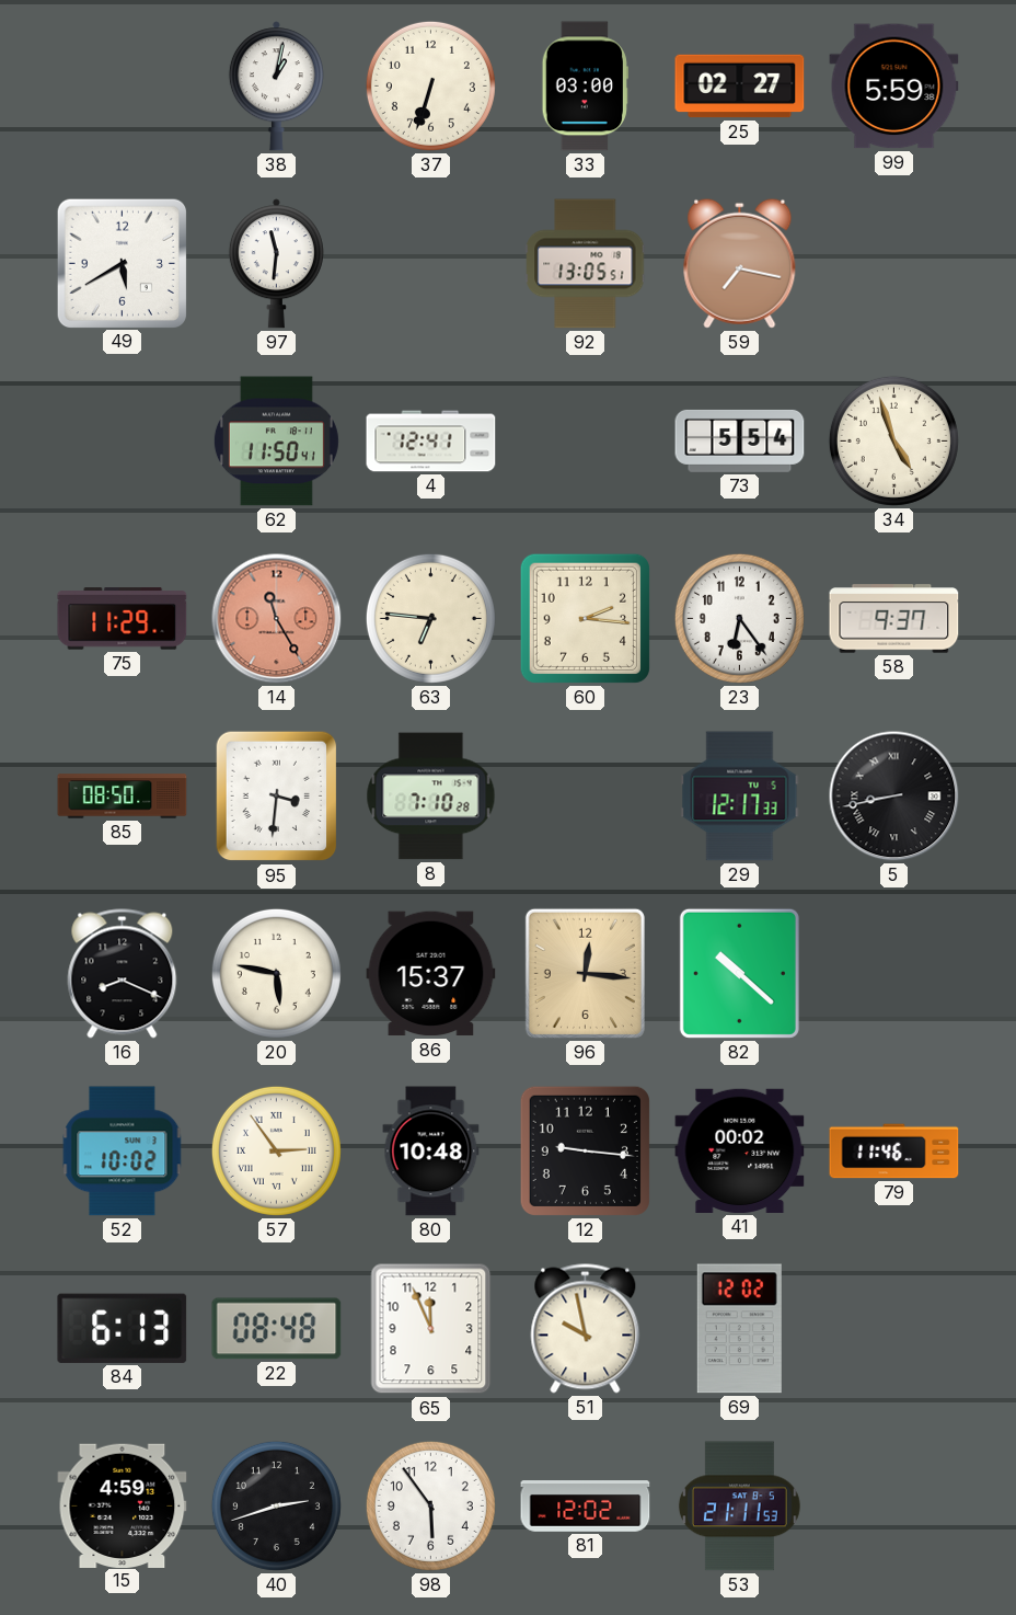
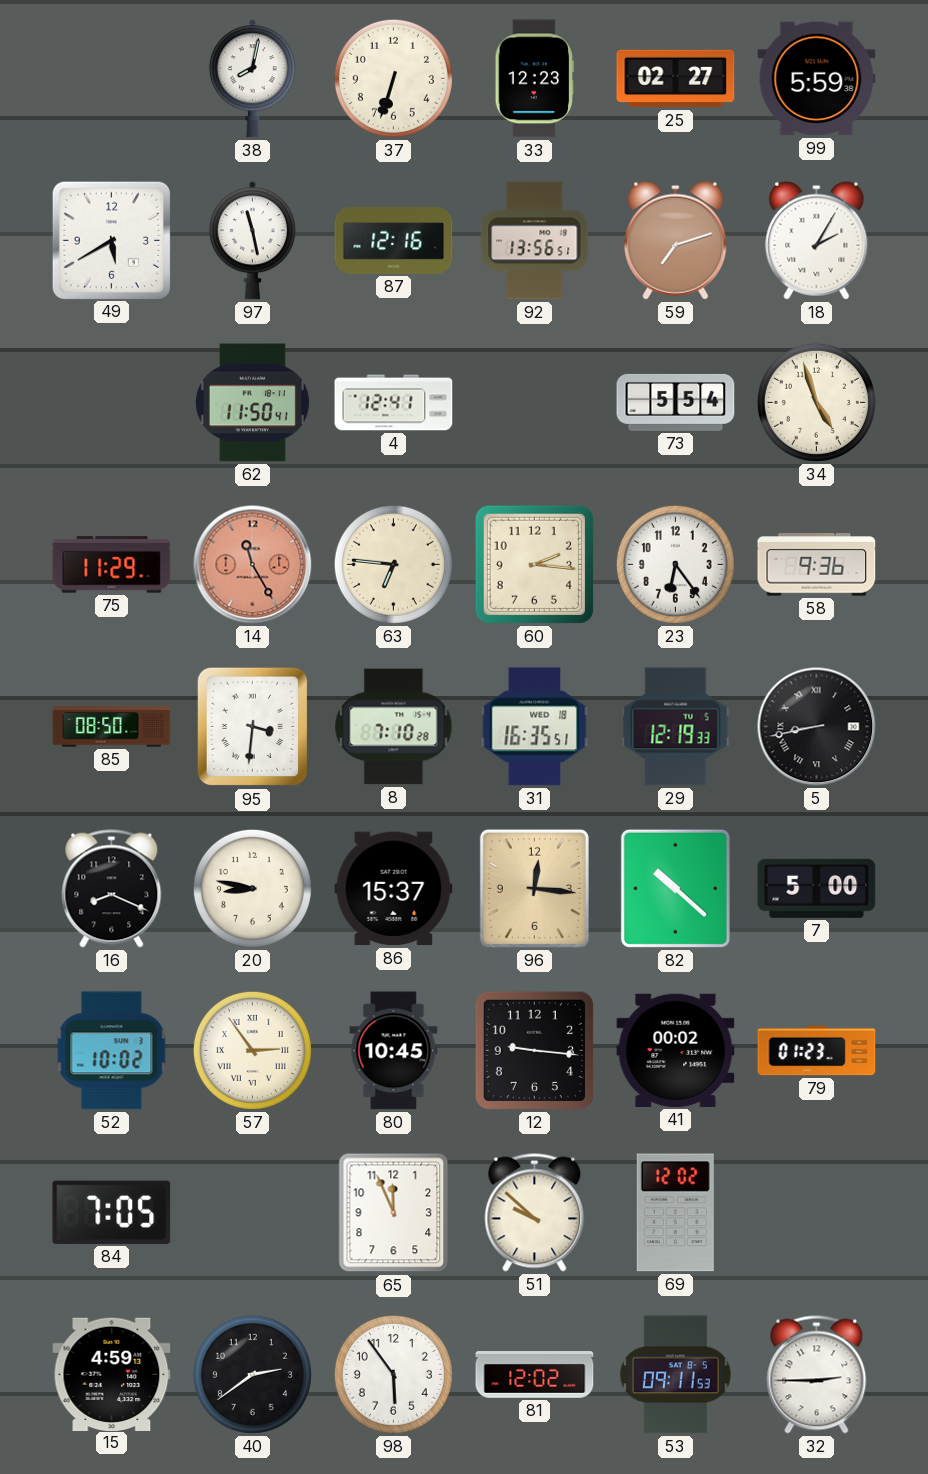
38: 1:02 -> 8:02 (252, 79)
33: 03:00 -> 12:23 (534, 79)
97: 11:31 -> 11:28 (252, 241)
87: none -> 12:16 (394, 241)
92: 13:05 -> 13:56 (535, 241)
59: 7:17 -> 7:12 (676, 240)
18: none -> 2:05 (817, 240)
58: 9:37 -> 9:36 (817, 565)
31: none -> 16:35 (535, 727)
29: 12:17 -> 12:19 (676, 727)
20: 5:47 -> 8:47 (252, 888)
7: none -> 5:00 (817, 888)
80: 10:48 -> 10:45 (394, 1051)
79: 11:46 -> 01:23 (817, 1051)
84: 6:13 -> 7:05 (112, 1212)
22: 08:48 -> none (277, 1329)
51: 9:58 -> 9:52 (535, 1213)
40: 2:42 -> 2:39 (252, 1374)
53: 21:11 -> 09:11 (675, 1375)
32: none -> 2:45 (817, 1375)
